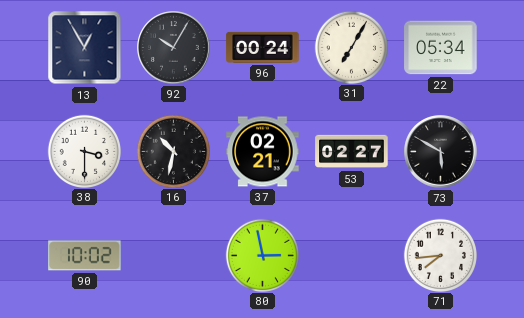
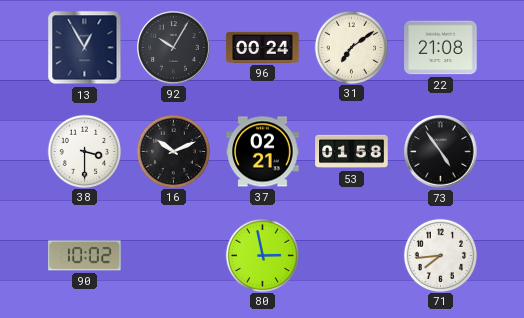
31: 7:05 -> 7:09 (351, 47)
22: 05:34 -> 21:08 (441, 48)
16: 10:32 -> 10:11 (173, 151)
53: 02:27 -> 01:58 (352, 152)
73: 5:50 -> 4:54 (441, 152)
